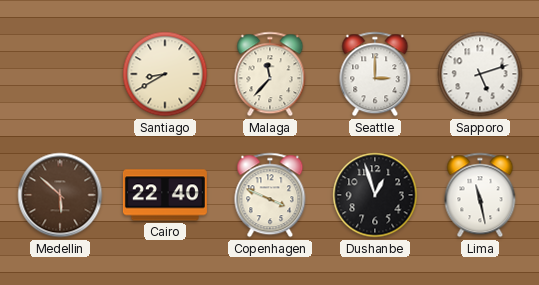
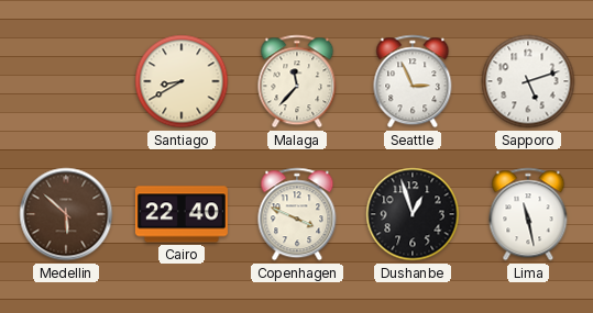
Seattle: 3:00 -> 2:56 (413, 81)
